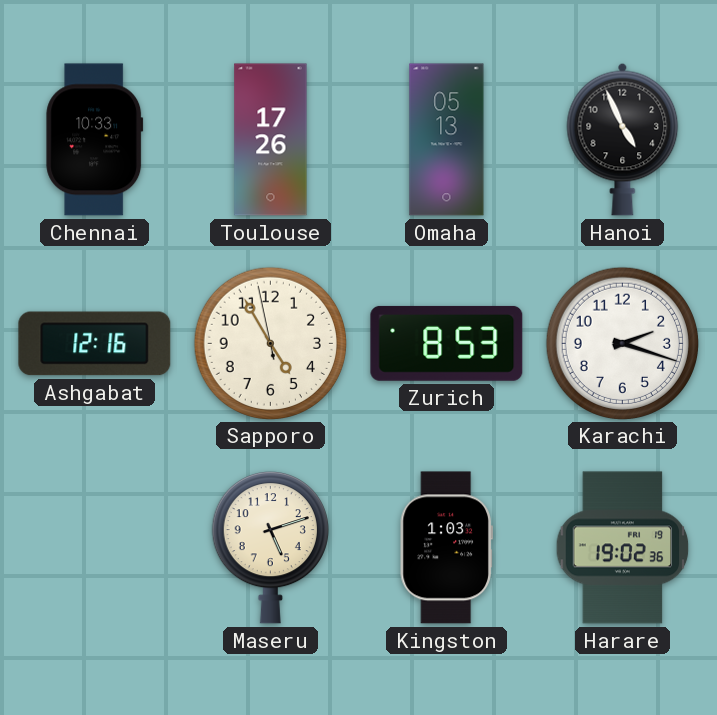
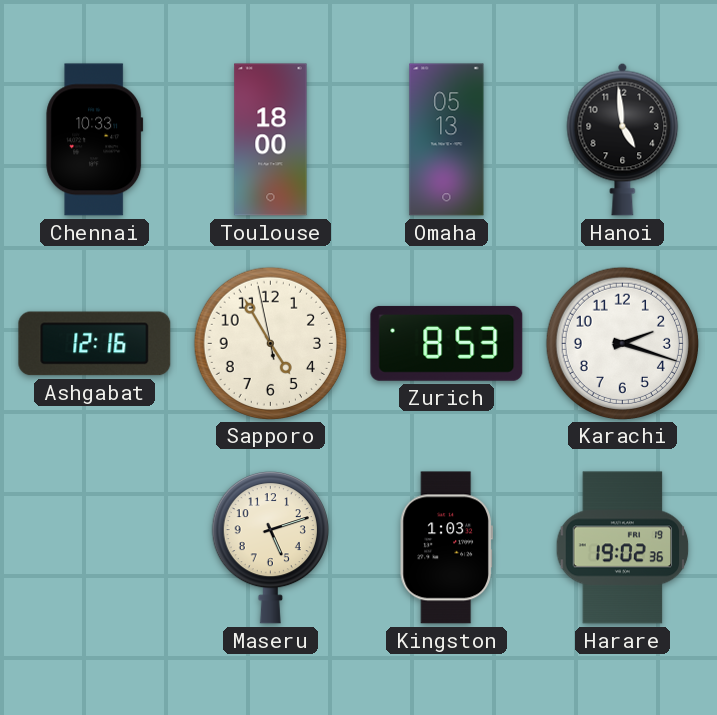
Toulouse: 17:26 -> 18:00 (271, 140)
Hanoi: 4:56 -> 4:59 (623, 139)
